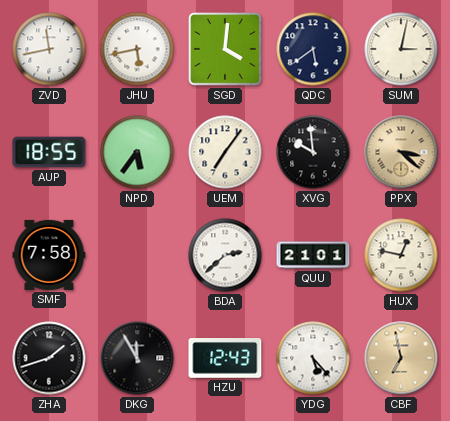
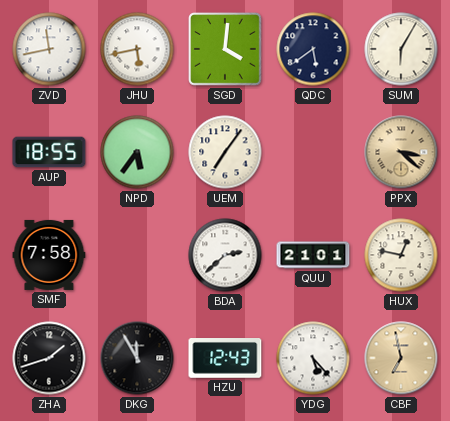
SUM: 3:02 -> 6:05 (401, 49)
XVG: 9:59 -> none (313, 152)
